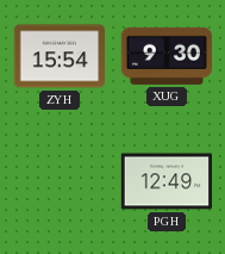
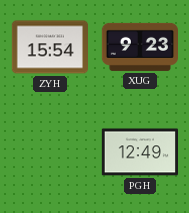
XUG: 9:30 -> 9:23 (139, 47)
